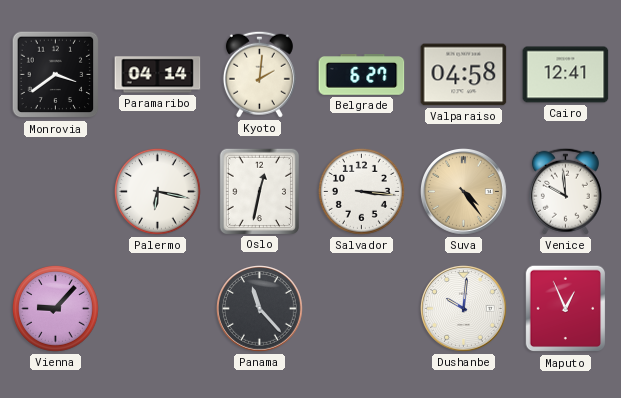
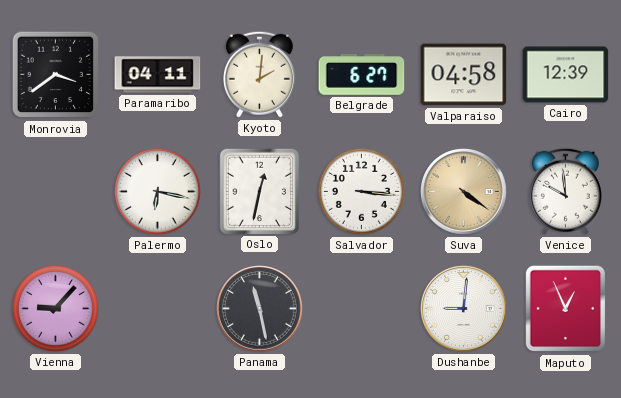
Paramaribo: 04:14 -> 04:11 (158, 75)
Cairo: 12:41 -> 12:39 (566, 75)
Suva: 4:24 -> 4:21 (464, 192)
Panama: 11:23 -> 11:28 (260, 309)
Dushanbe: 10:01 -> 9:01 (464, 309)
